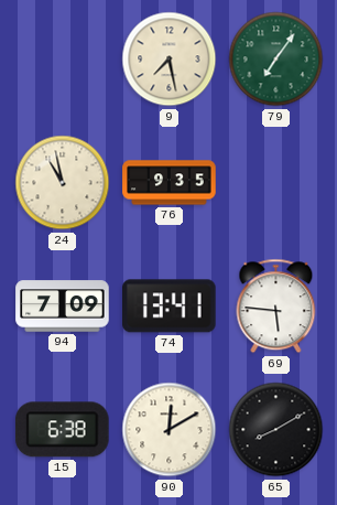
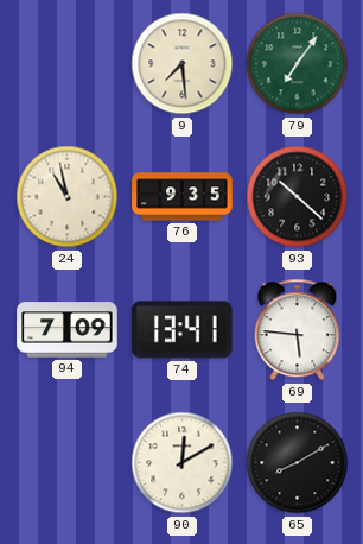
9: 7:28 -> 7:29 (183, 64)
93: none -> 10:22 (298, 197)
15: 6:38 -> none (62, 430)
